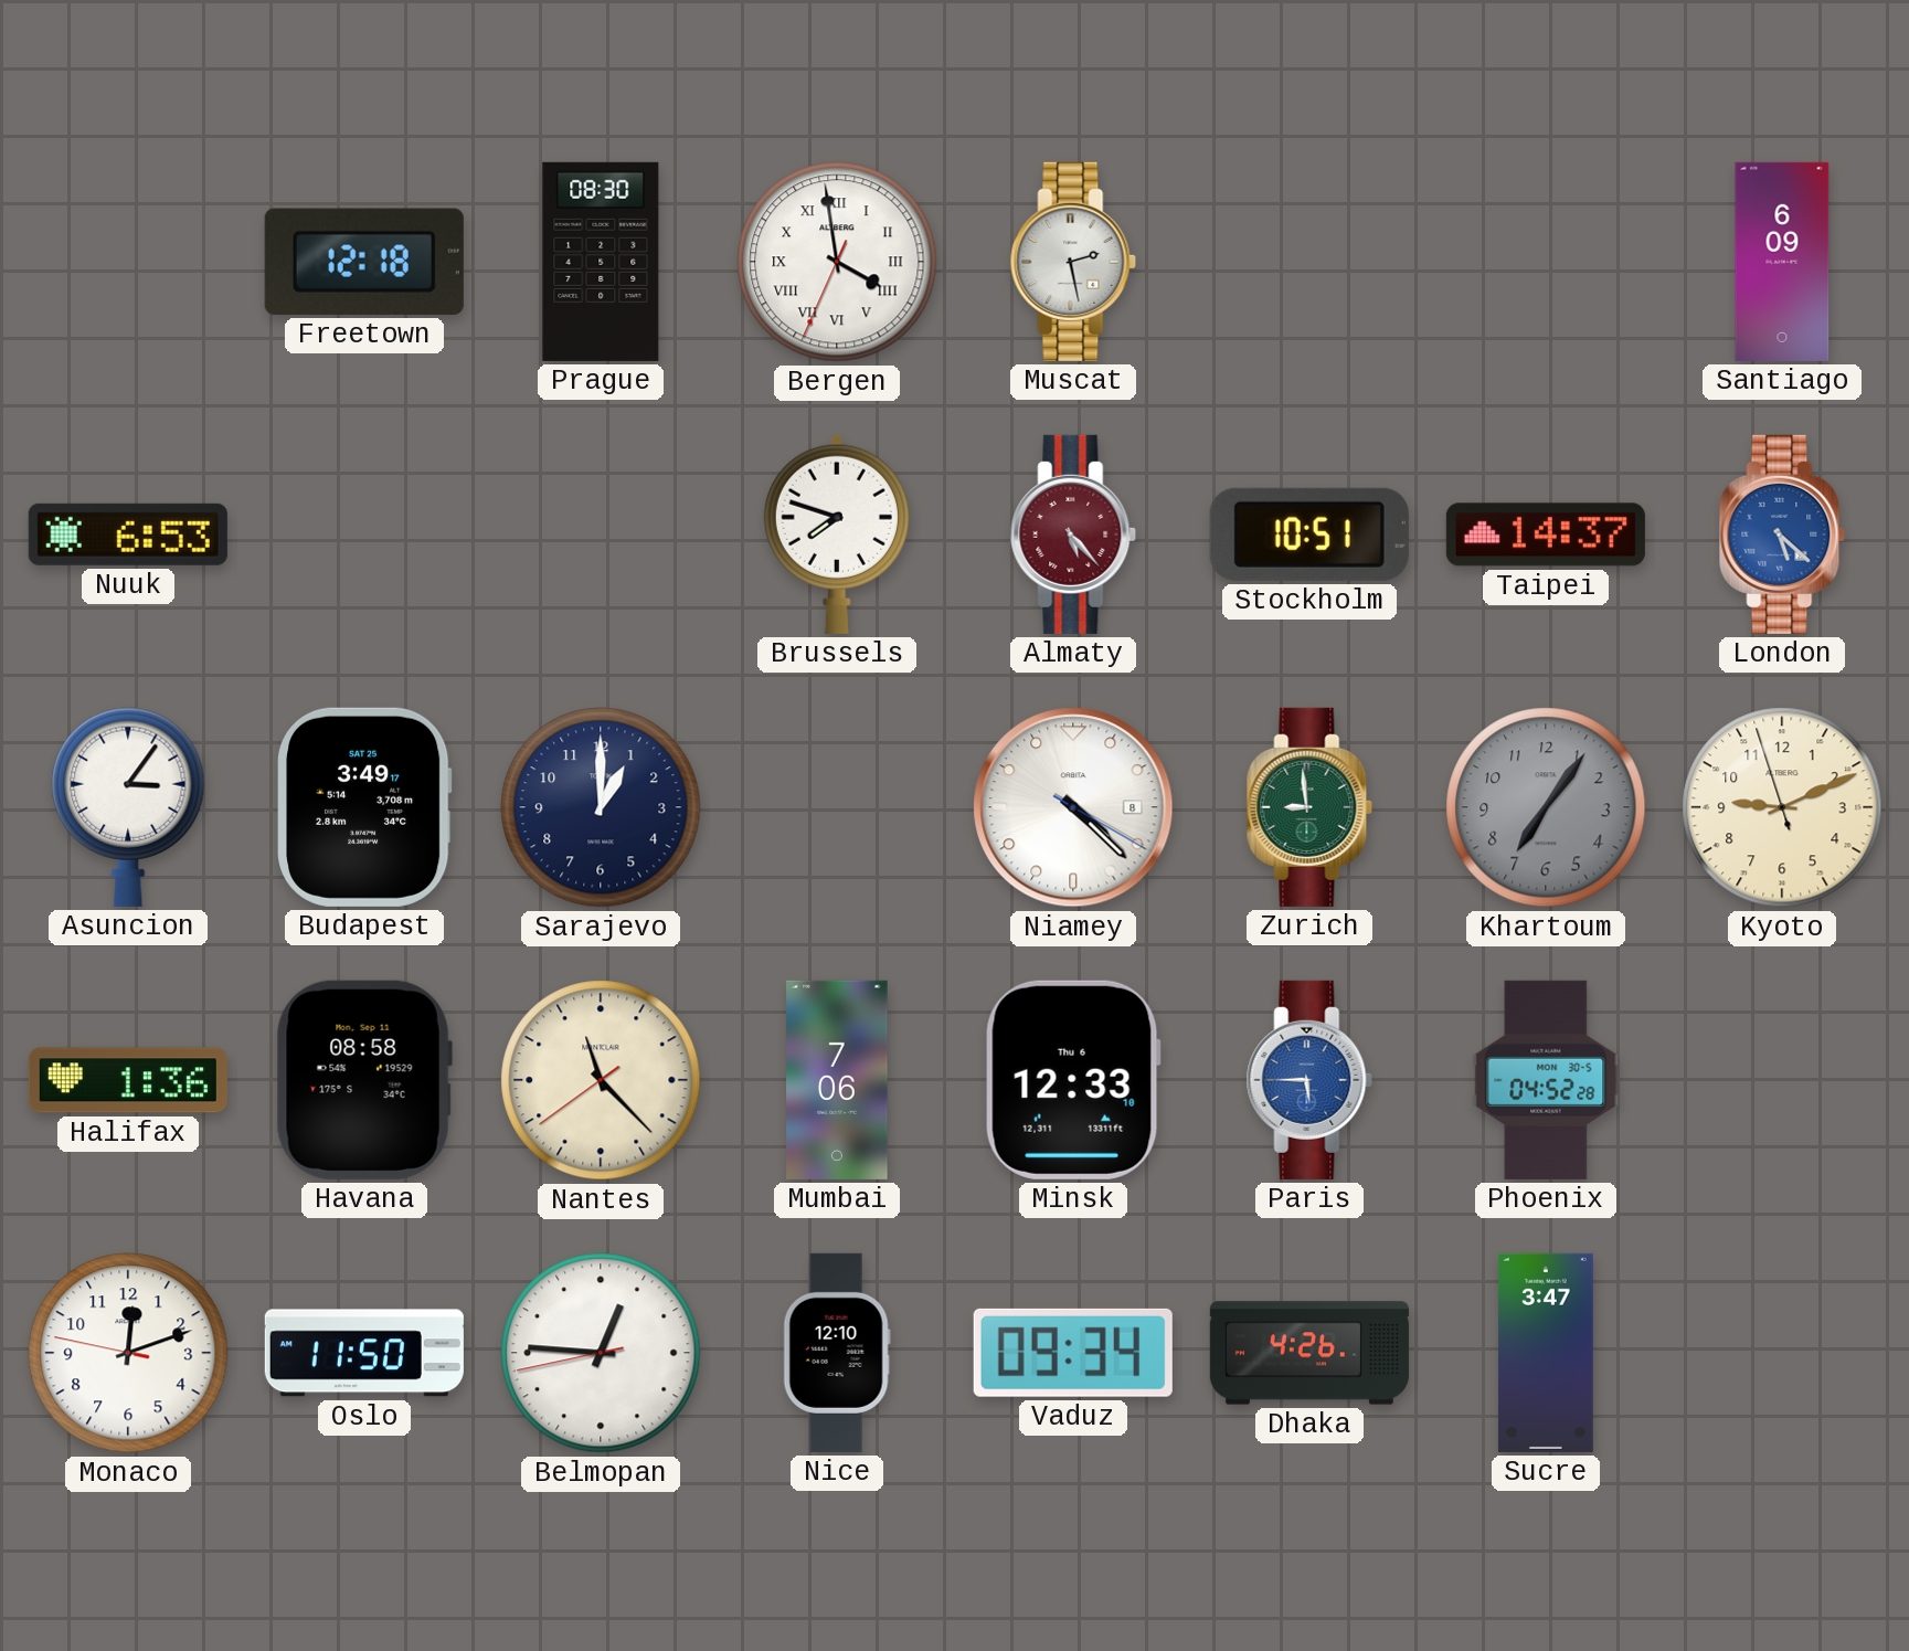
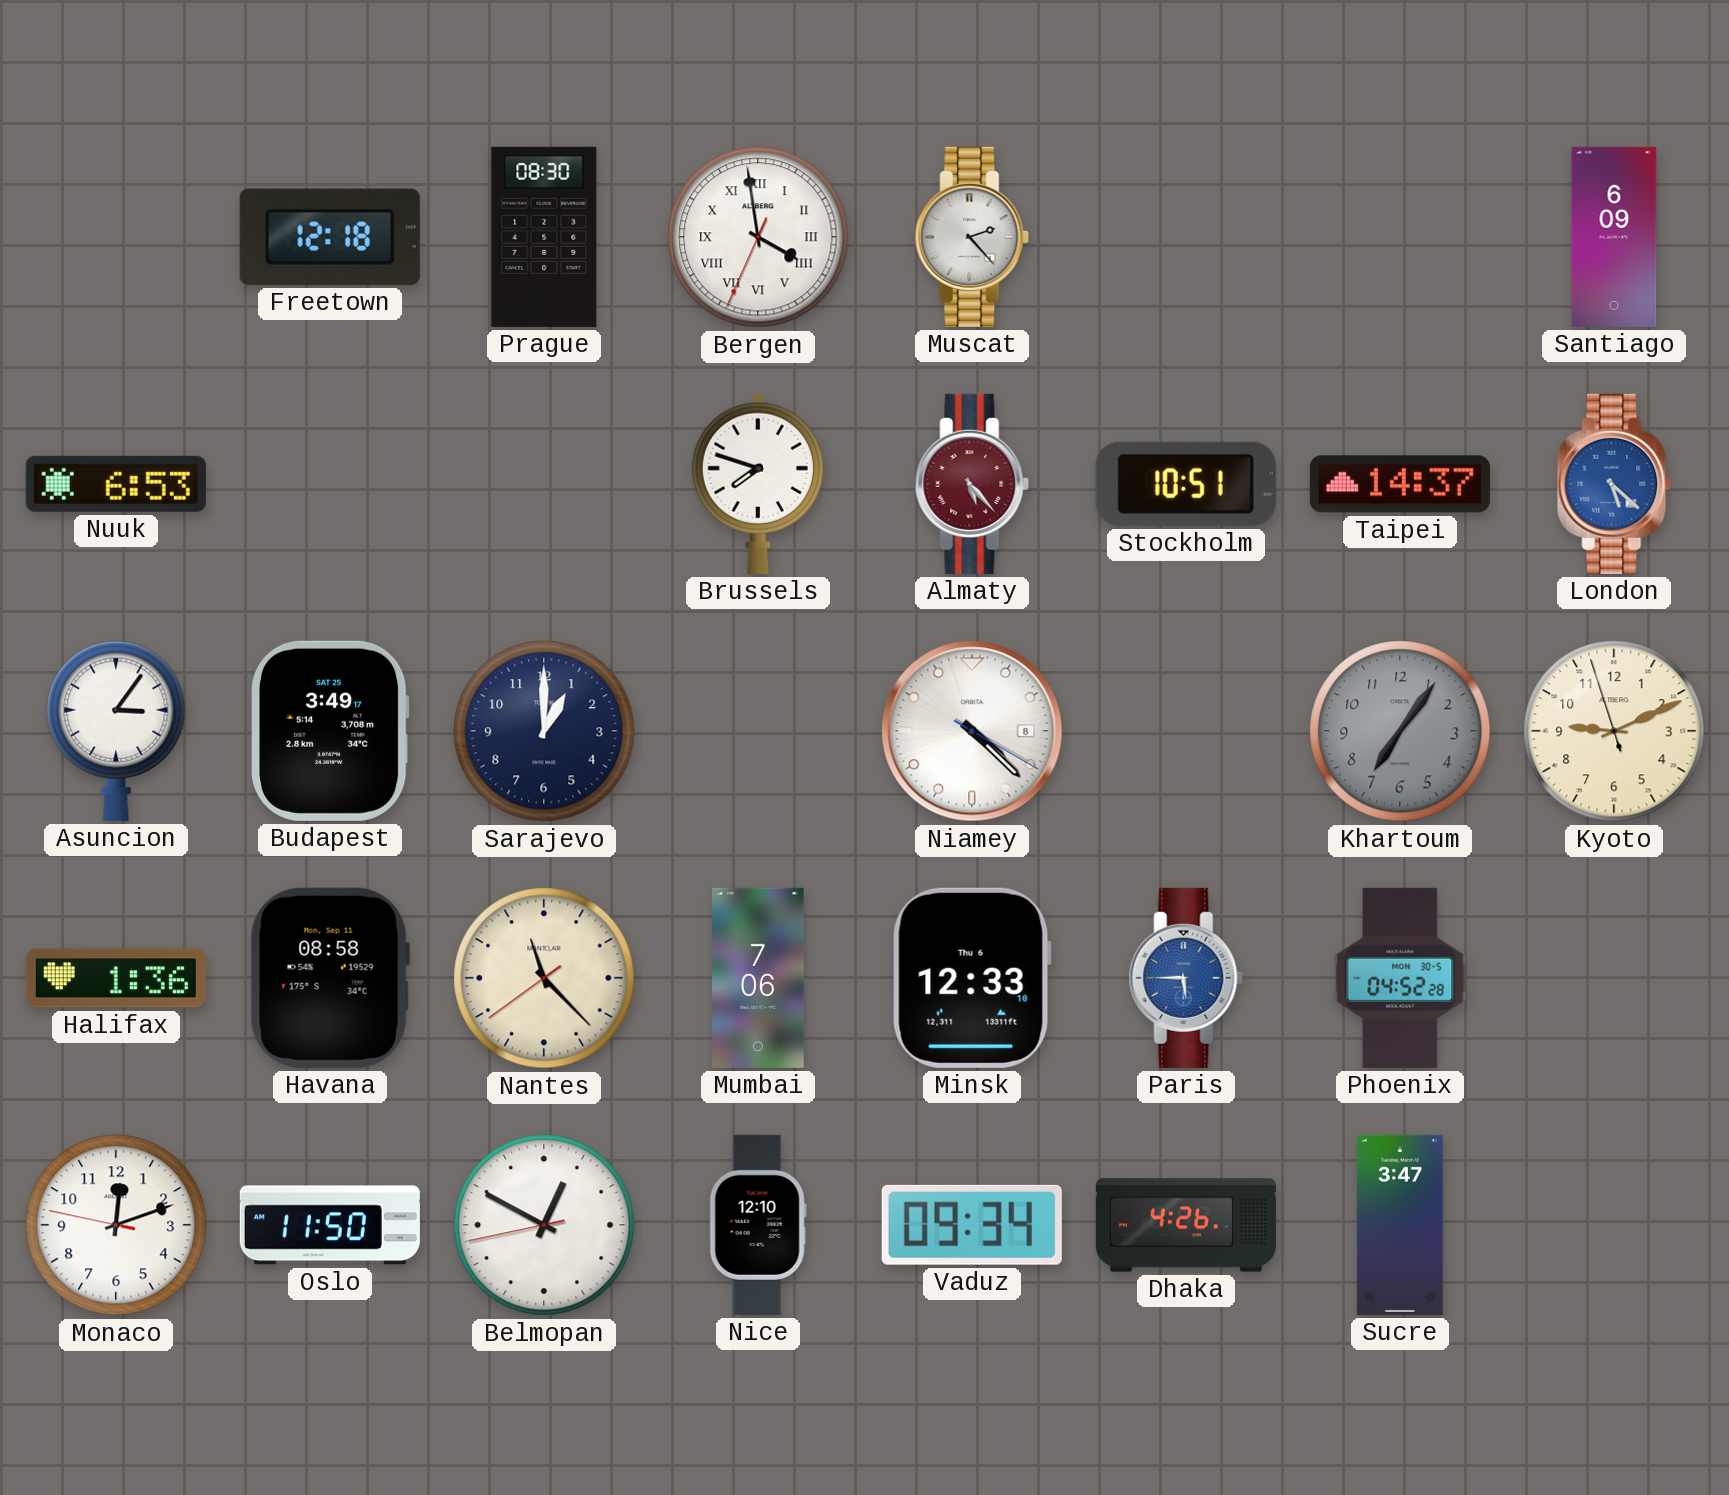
Muscat: 2:28 -> 2:23 (972, 237)
Zurich: 8:59 -> none (1309, 807)
Belmopan: 12:45 -> 12:49 (544, 1225)
